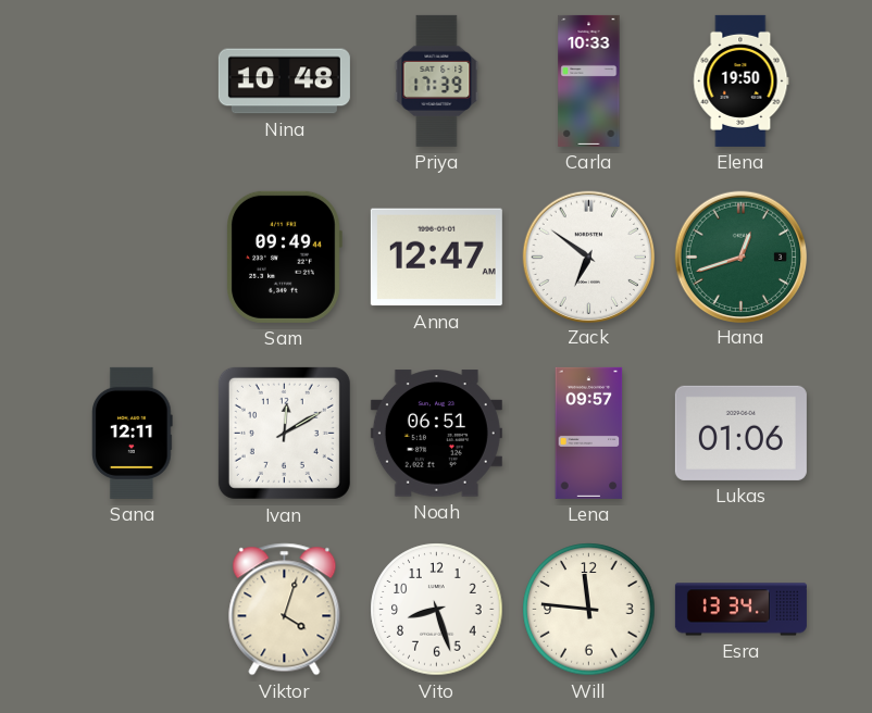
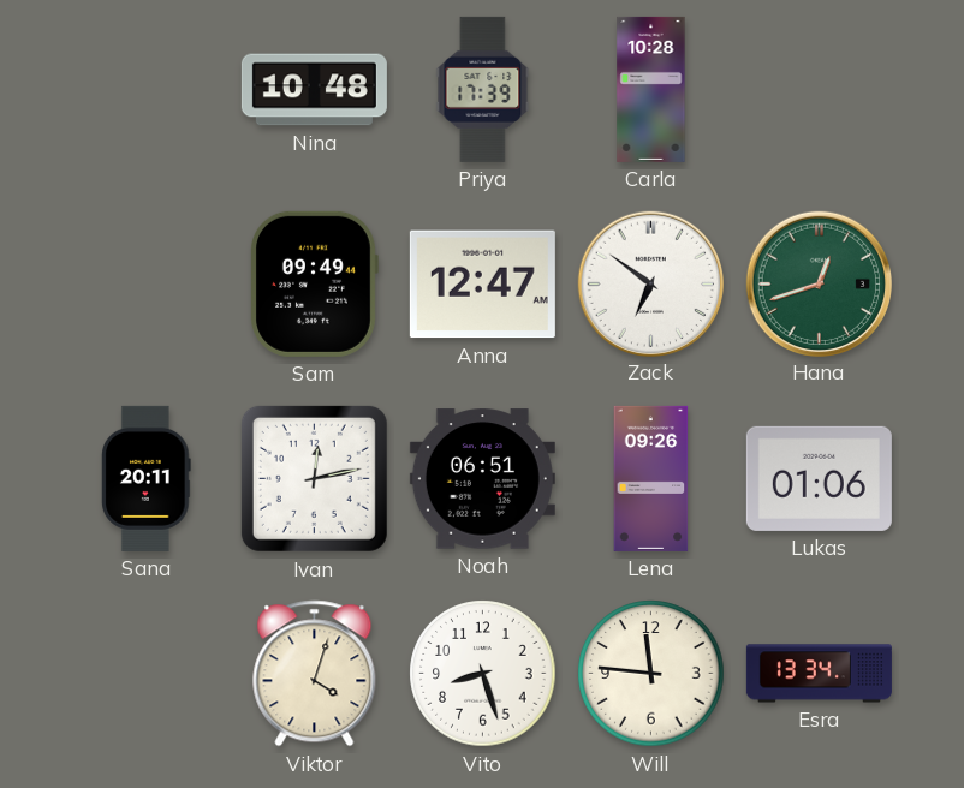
Carla: 10:33 -> 10:28 (651, 89)
Elena: 19:50 -> none (742, 80)
Sana: 12:11 -> 20:11 (147, 478)
Ivan: 12:10 -> 12:13 (314, 478)
Lena: 09:57 -> 09:26 (651, 478)
